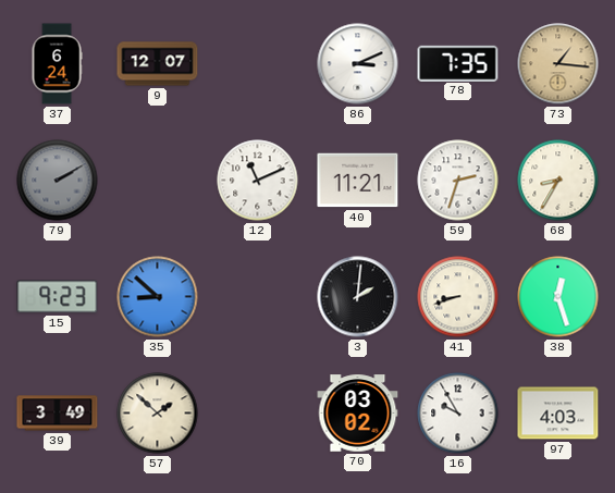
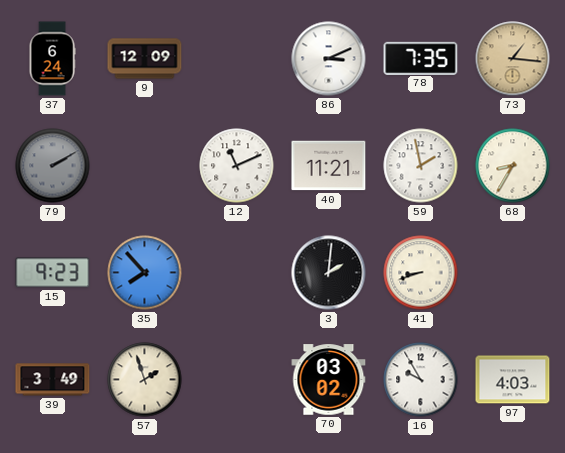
9: 12:07 -> 12:09 (145, 59)
59: 2:33 -> 1:58 (421, 166)
35: 8:52 -> 7:53 (145, 273)
38: 12:27 -> none (558, 297)
57: 1:52 -> 1:57 (145, 380)
